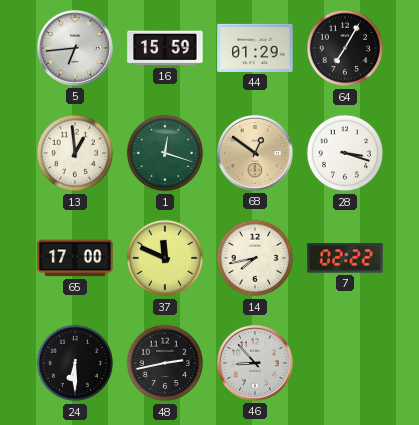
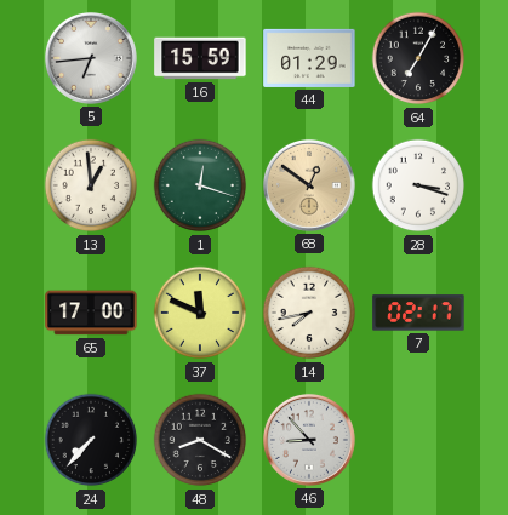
7: 02:22 -> 02:17 (418, 313)
24: 6:30 -> 7:37 (91, 440)
48: 2:43 -> 8:20 (200, 440)
